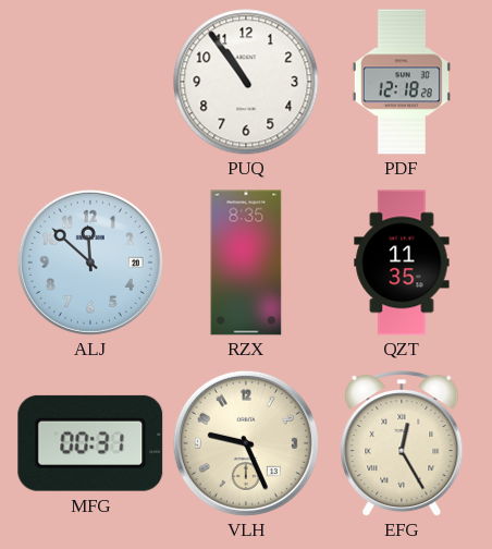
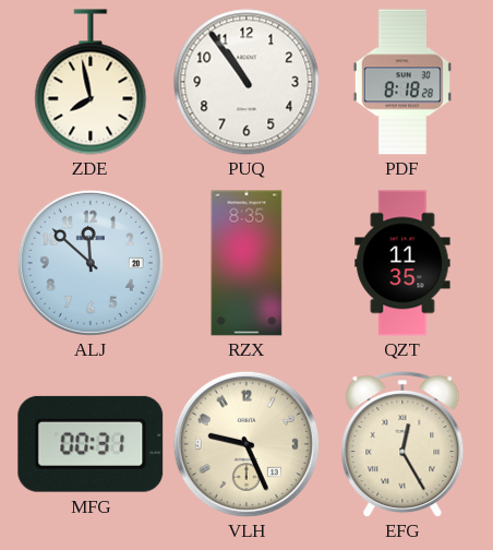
ZDE: none -> 7:58 (91, 82)
PDF: 12:18 -> 8:18 (402, 82)
